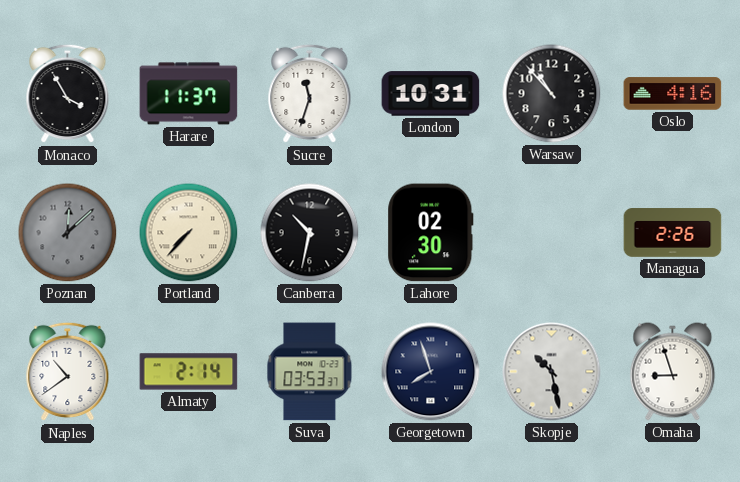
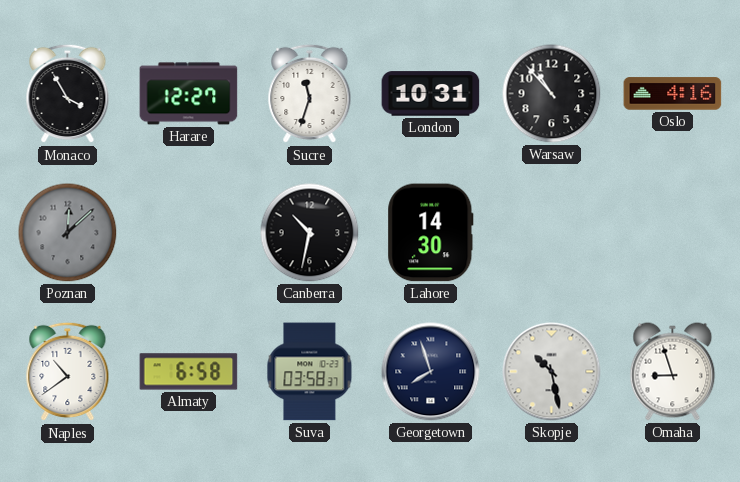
Harare: 11:37 -> 12:27 (189, 94)
Portland: 7:37 -> none (189, 233)
Lahore: 02:30 -> 14:30 (431, 233)
Managua: 2:26 -> none (673, 233)
Almaty: 2:14 -> 6:58 (189, 372)
Suva: 03:53 -> 03:58 (310, 372)
